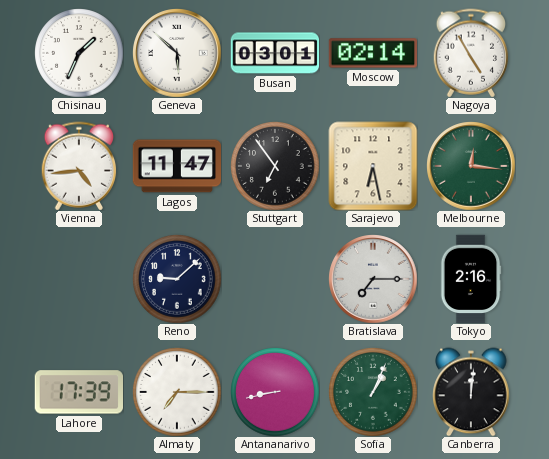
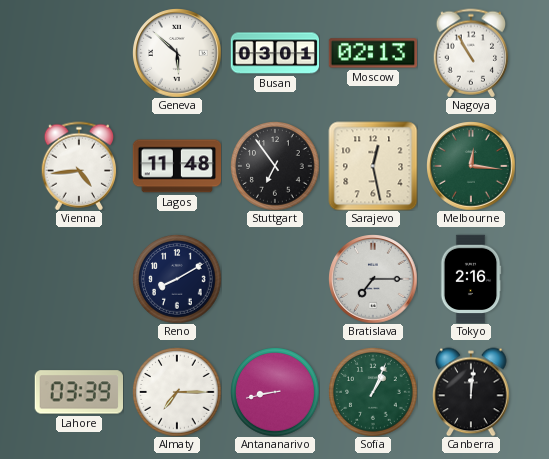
Chisinau: 1:34 -> none (79, 53)
Moscow: 02:14 -> 02:13 (372, 53)
Nagoya: 4:55 -> 10:55 (471, 53)
Lagos: 11:47 -> 11:48 (176, 166)
Sarajevo: 6:28 -> 12:28 (373, 166)
Reno: 9:08 -> 8:10 (177, 279)
Lahore: 17:39 -> 03:39 (78, 392)
